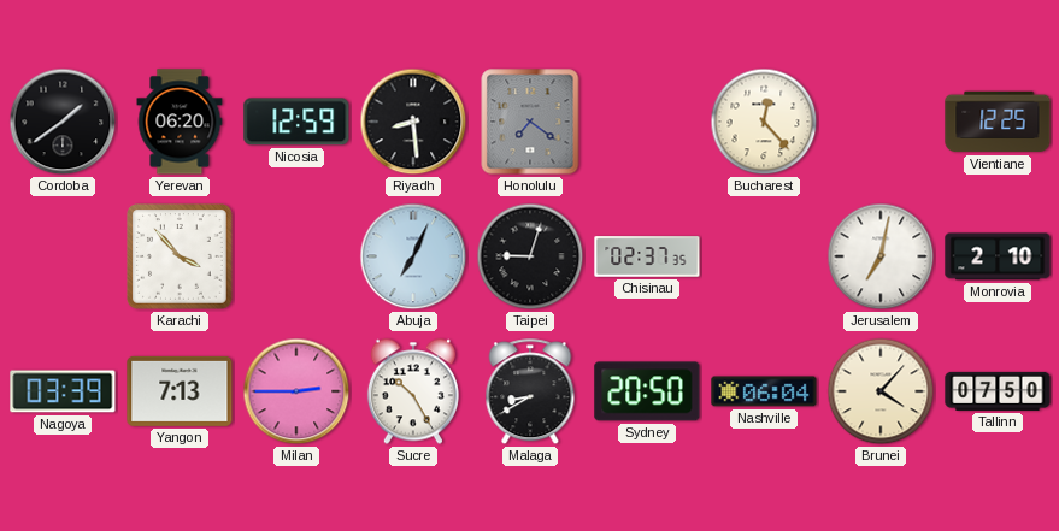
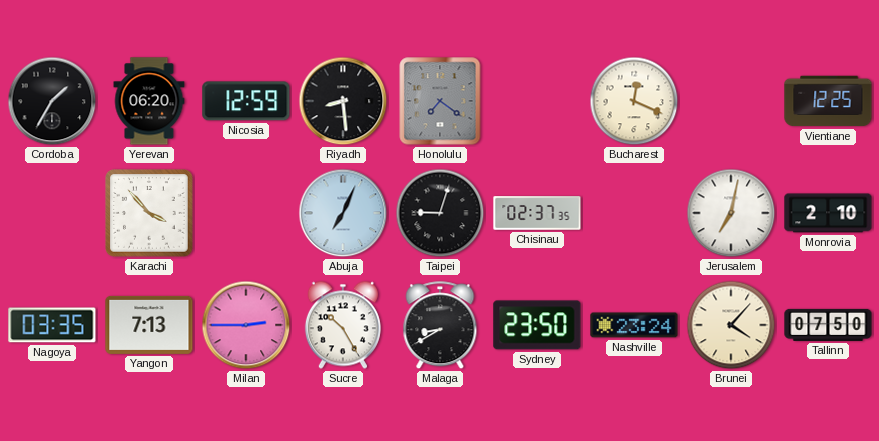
Cordoba: 1:39 -> 1:35 (52, 101)
Bucharest: 12:23 -> 12:19 (634, 101)
Nagoya: 03:39 -> 03:35 (52, 325)
Sydney: 20:50 -> 23:50 (537, 325)
Nashville: 06:04 -> 23:24 (634, 325)
